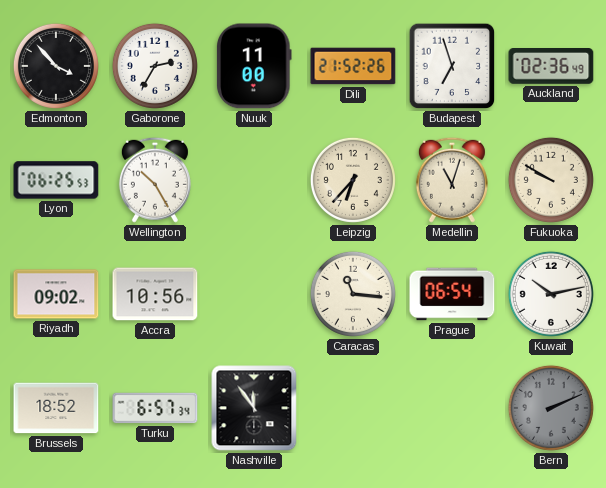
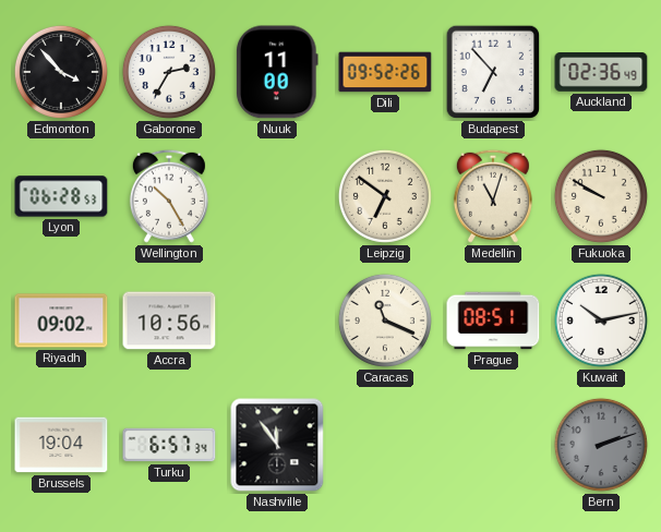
Dili: 21:52 -> 09:52 (385, 72)
Budapest: 6:57 -> 6:53 (493, 72)
Lyon: 06:25 -> 06:28 (61, 196)
Leipzig: 6:37 -> 6:51 (385, 196)
Caracas: 11:16 -> 11:19 (385, 321)
Prague: 06:54 -> 08:51 (493, 321)
Brussels: 18:52 -> 19:04 (61, 445)
Bern: 2:11 -> 2:12 (601, 445)
